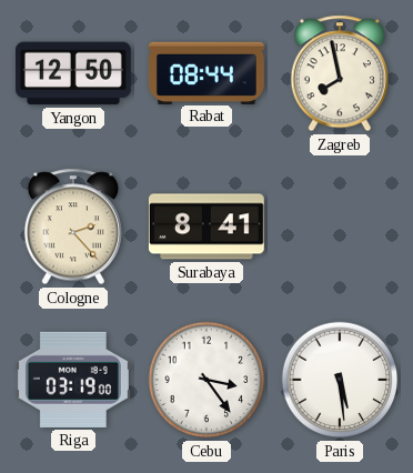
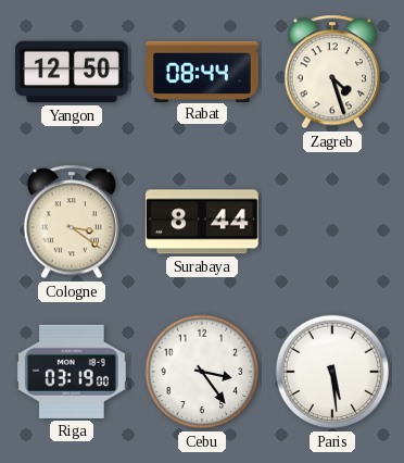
Zagreb: 7:58 -> 4:27 (332, 72)
Cologne: 2:23 -> 3:21 (72, 222)
Surabaya: 8:41 -> 8:44 (202, 222)
